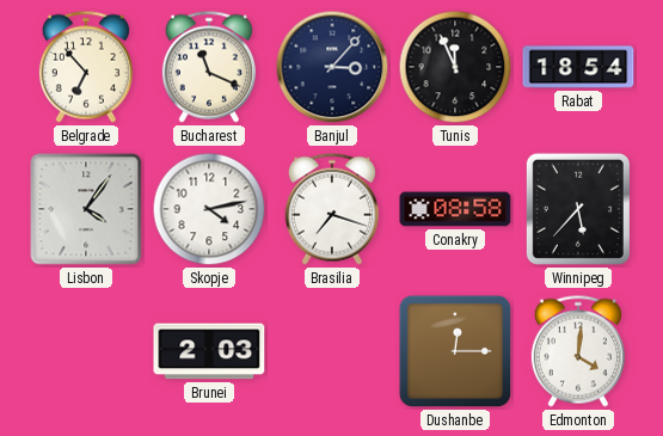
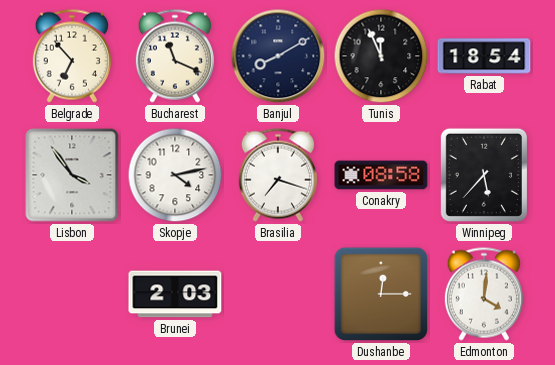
Banjul: 3:07 -> 8:10 (278, 56)
Lisbon: 4:06 -> 3:54 (72, 175)
